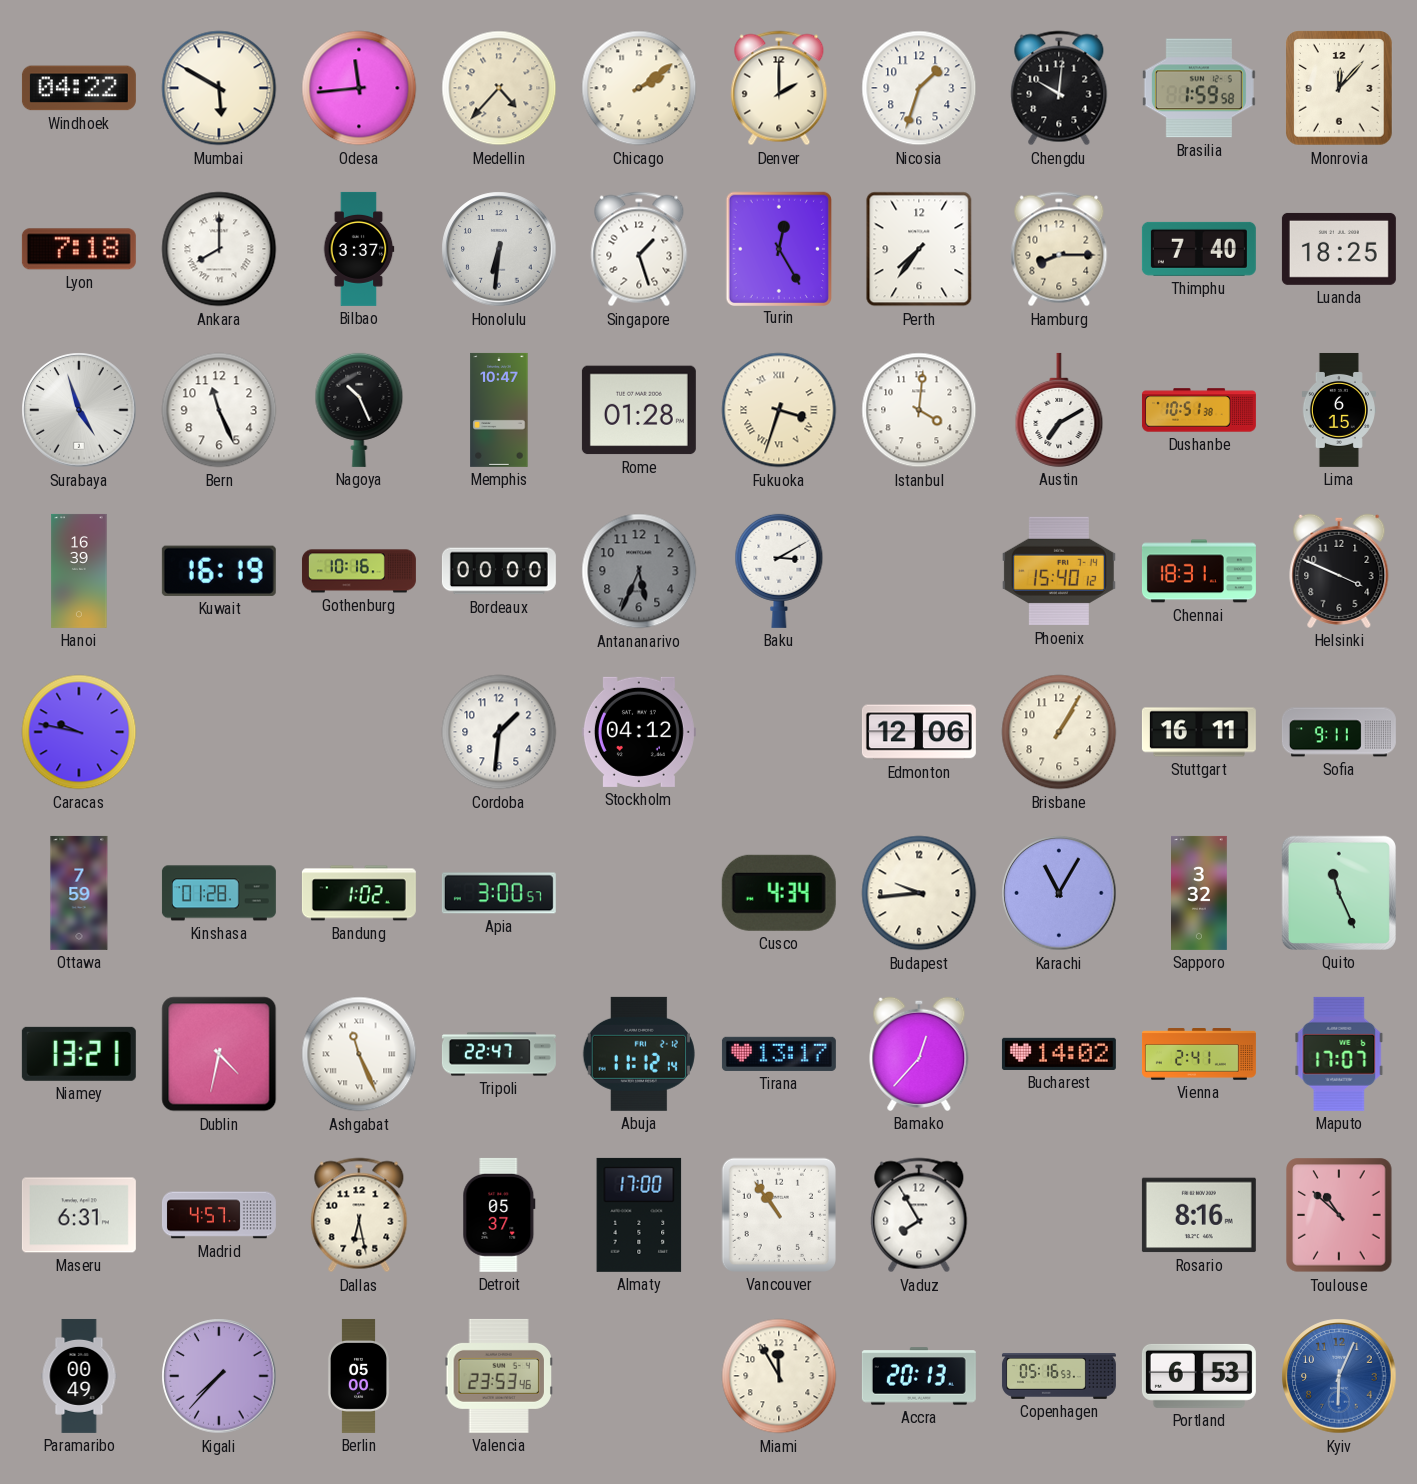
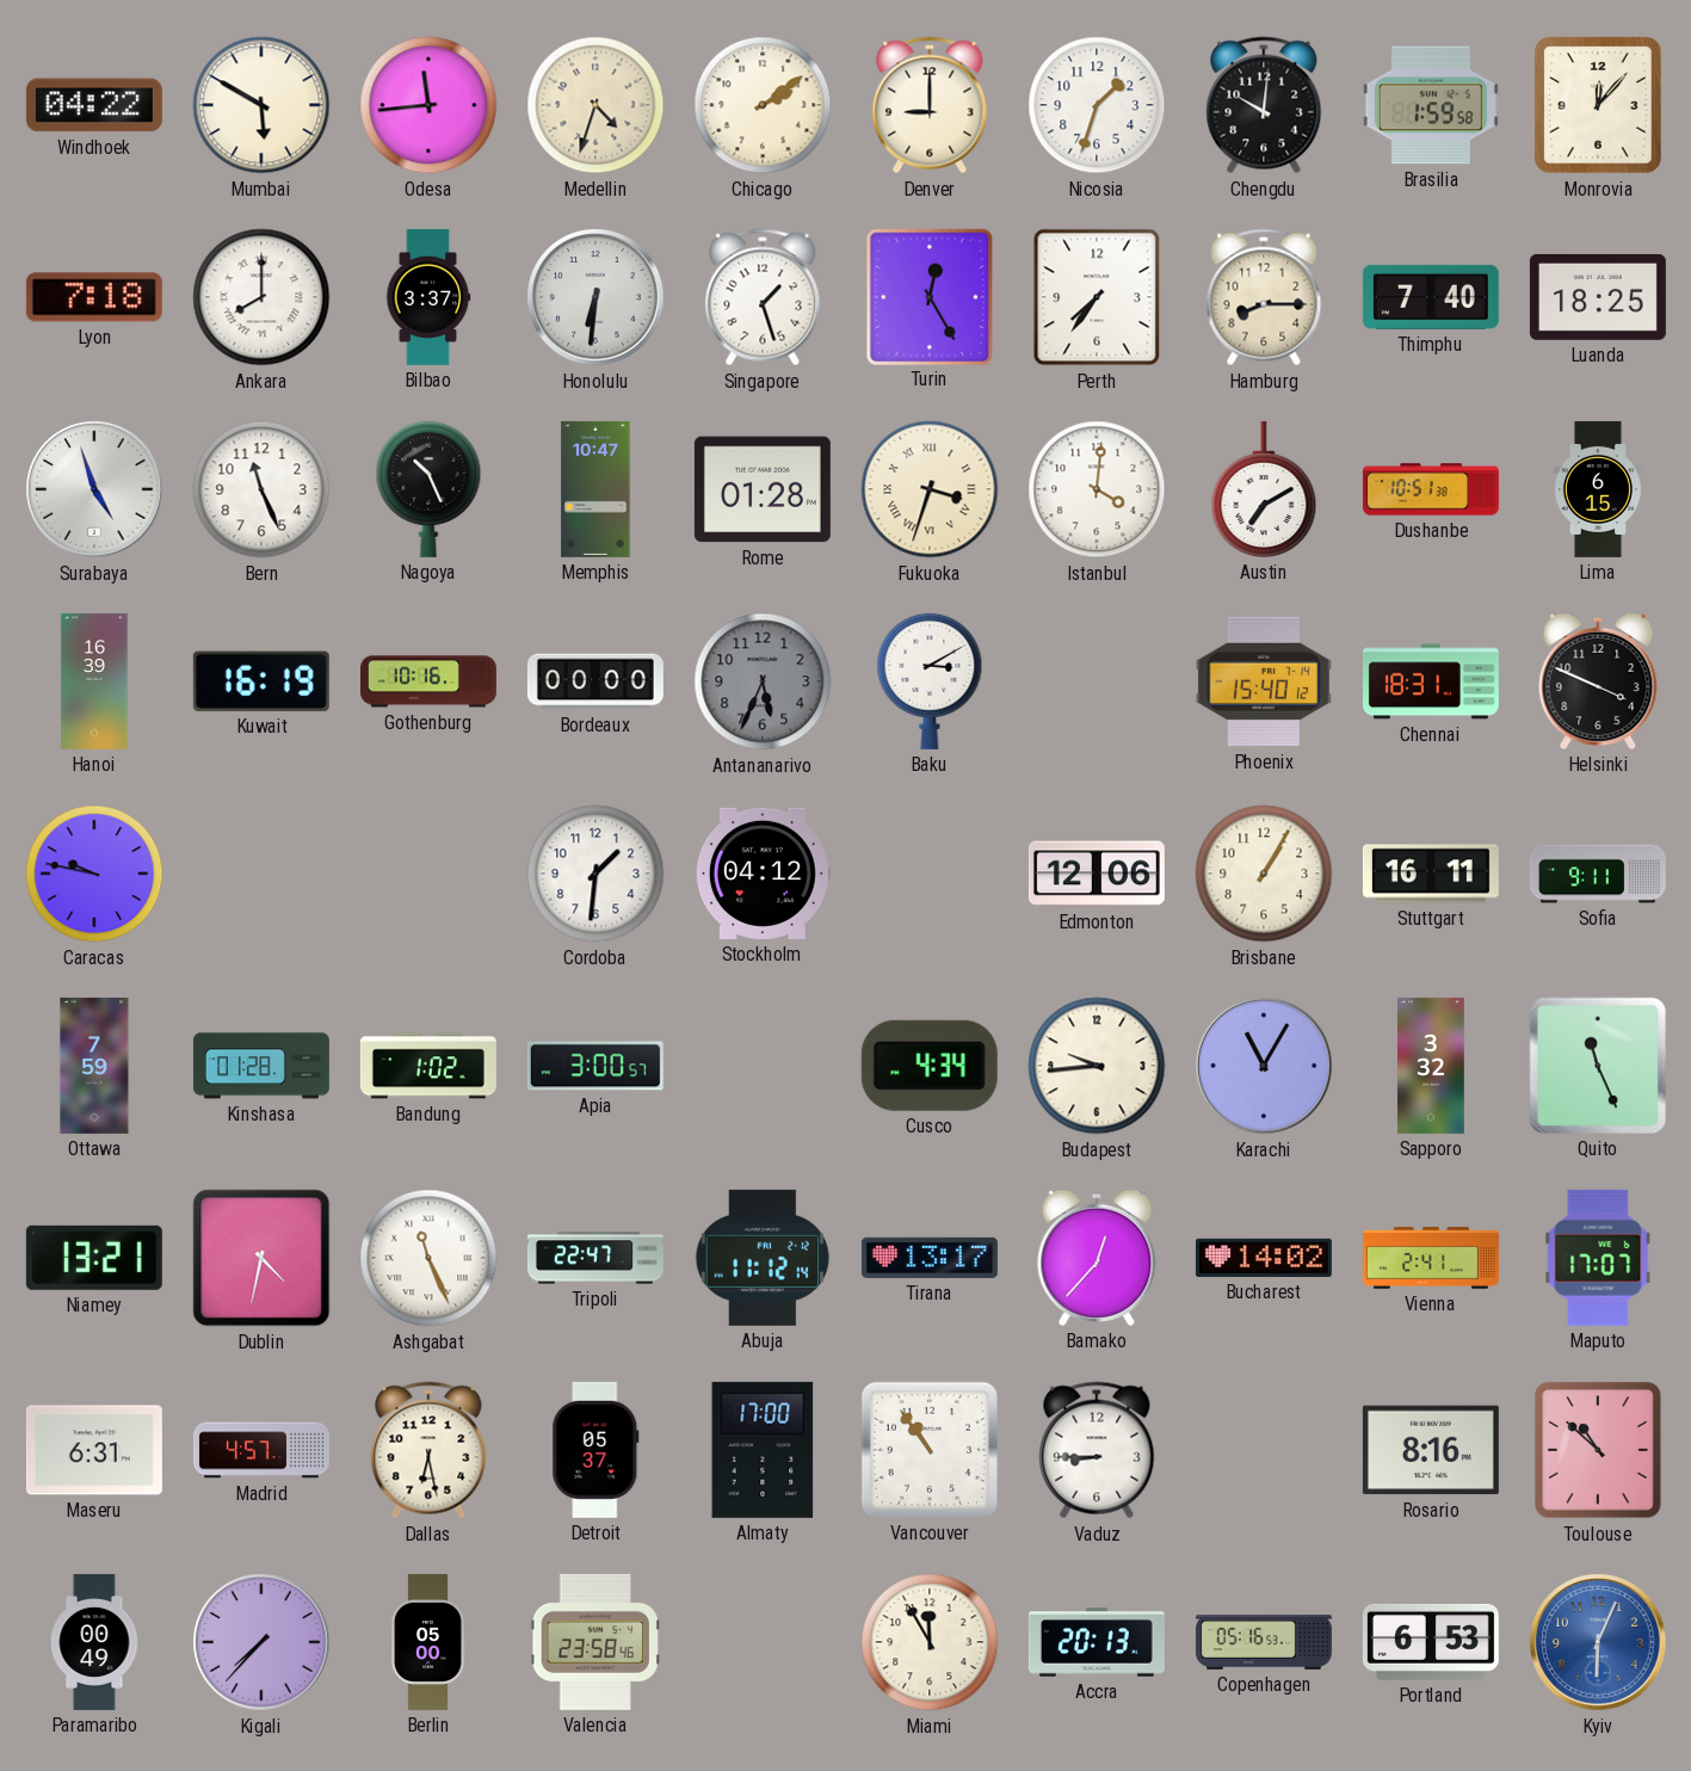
Medellin: 4:37 -> 4:33 (595, 105)
Denver: 2:00 -> 9:00 (930, 105)
Vaduz: 7:55 -> 8:45 (1097, 1450)
Valencia: 23:53 -> 23:58 (595, 1642)
